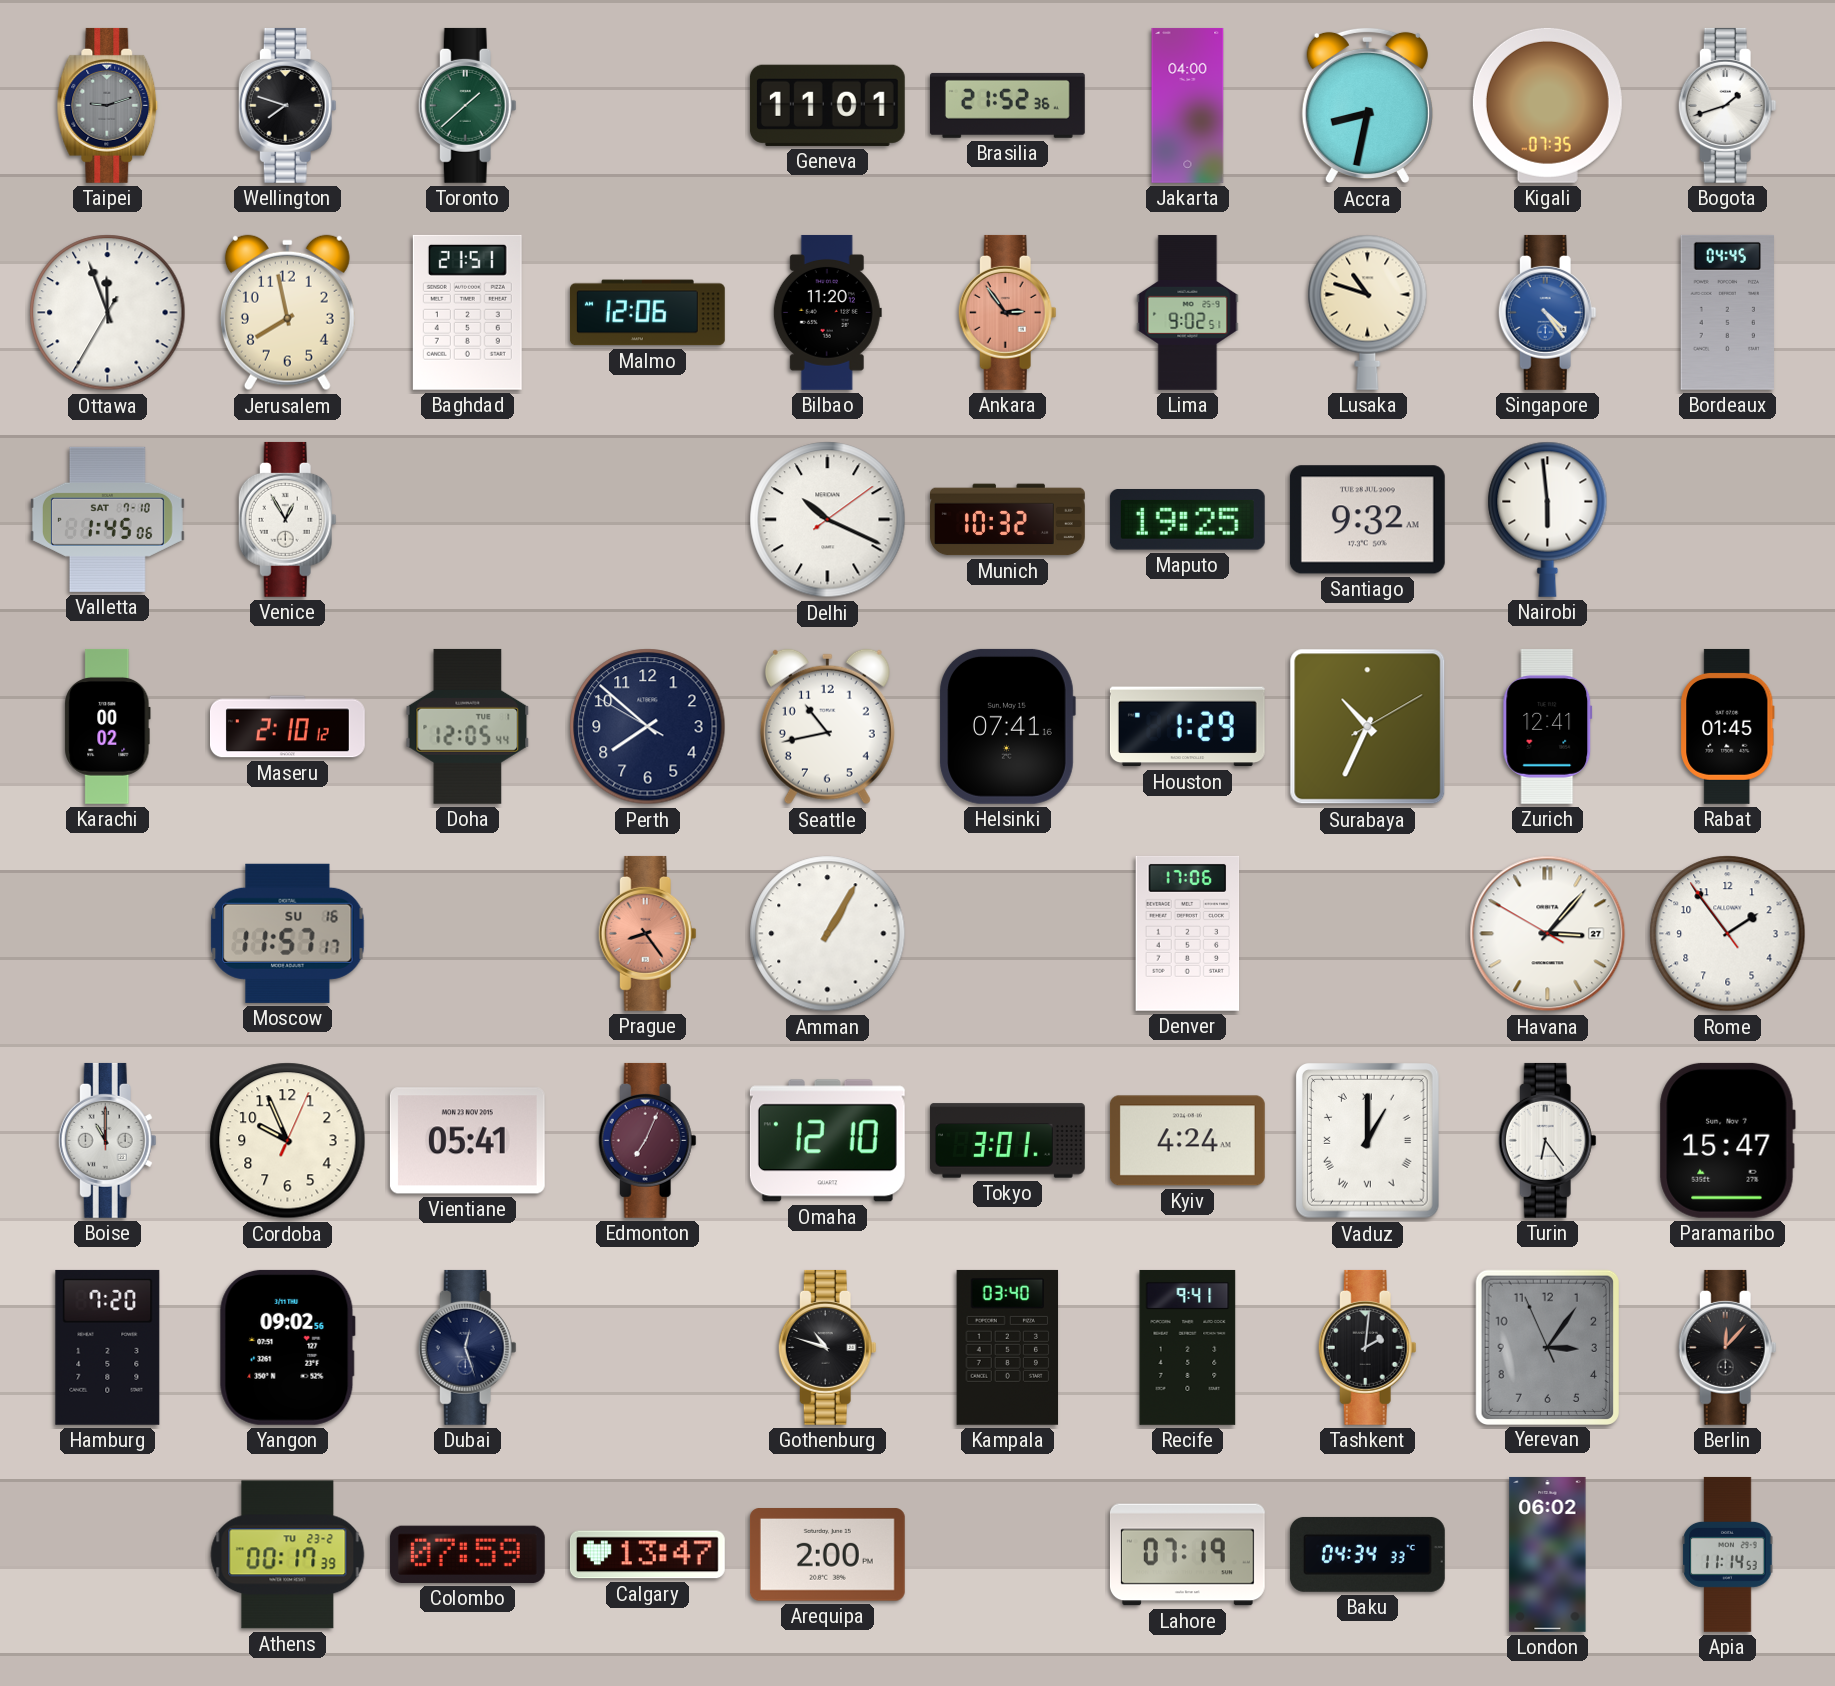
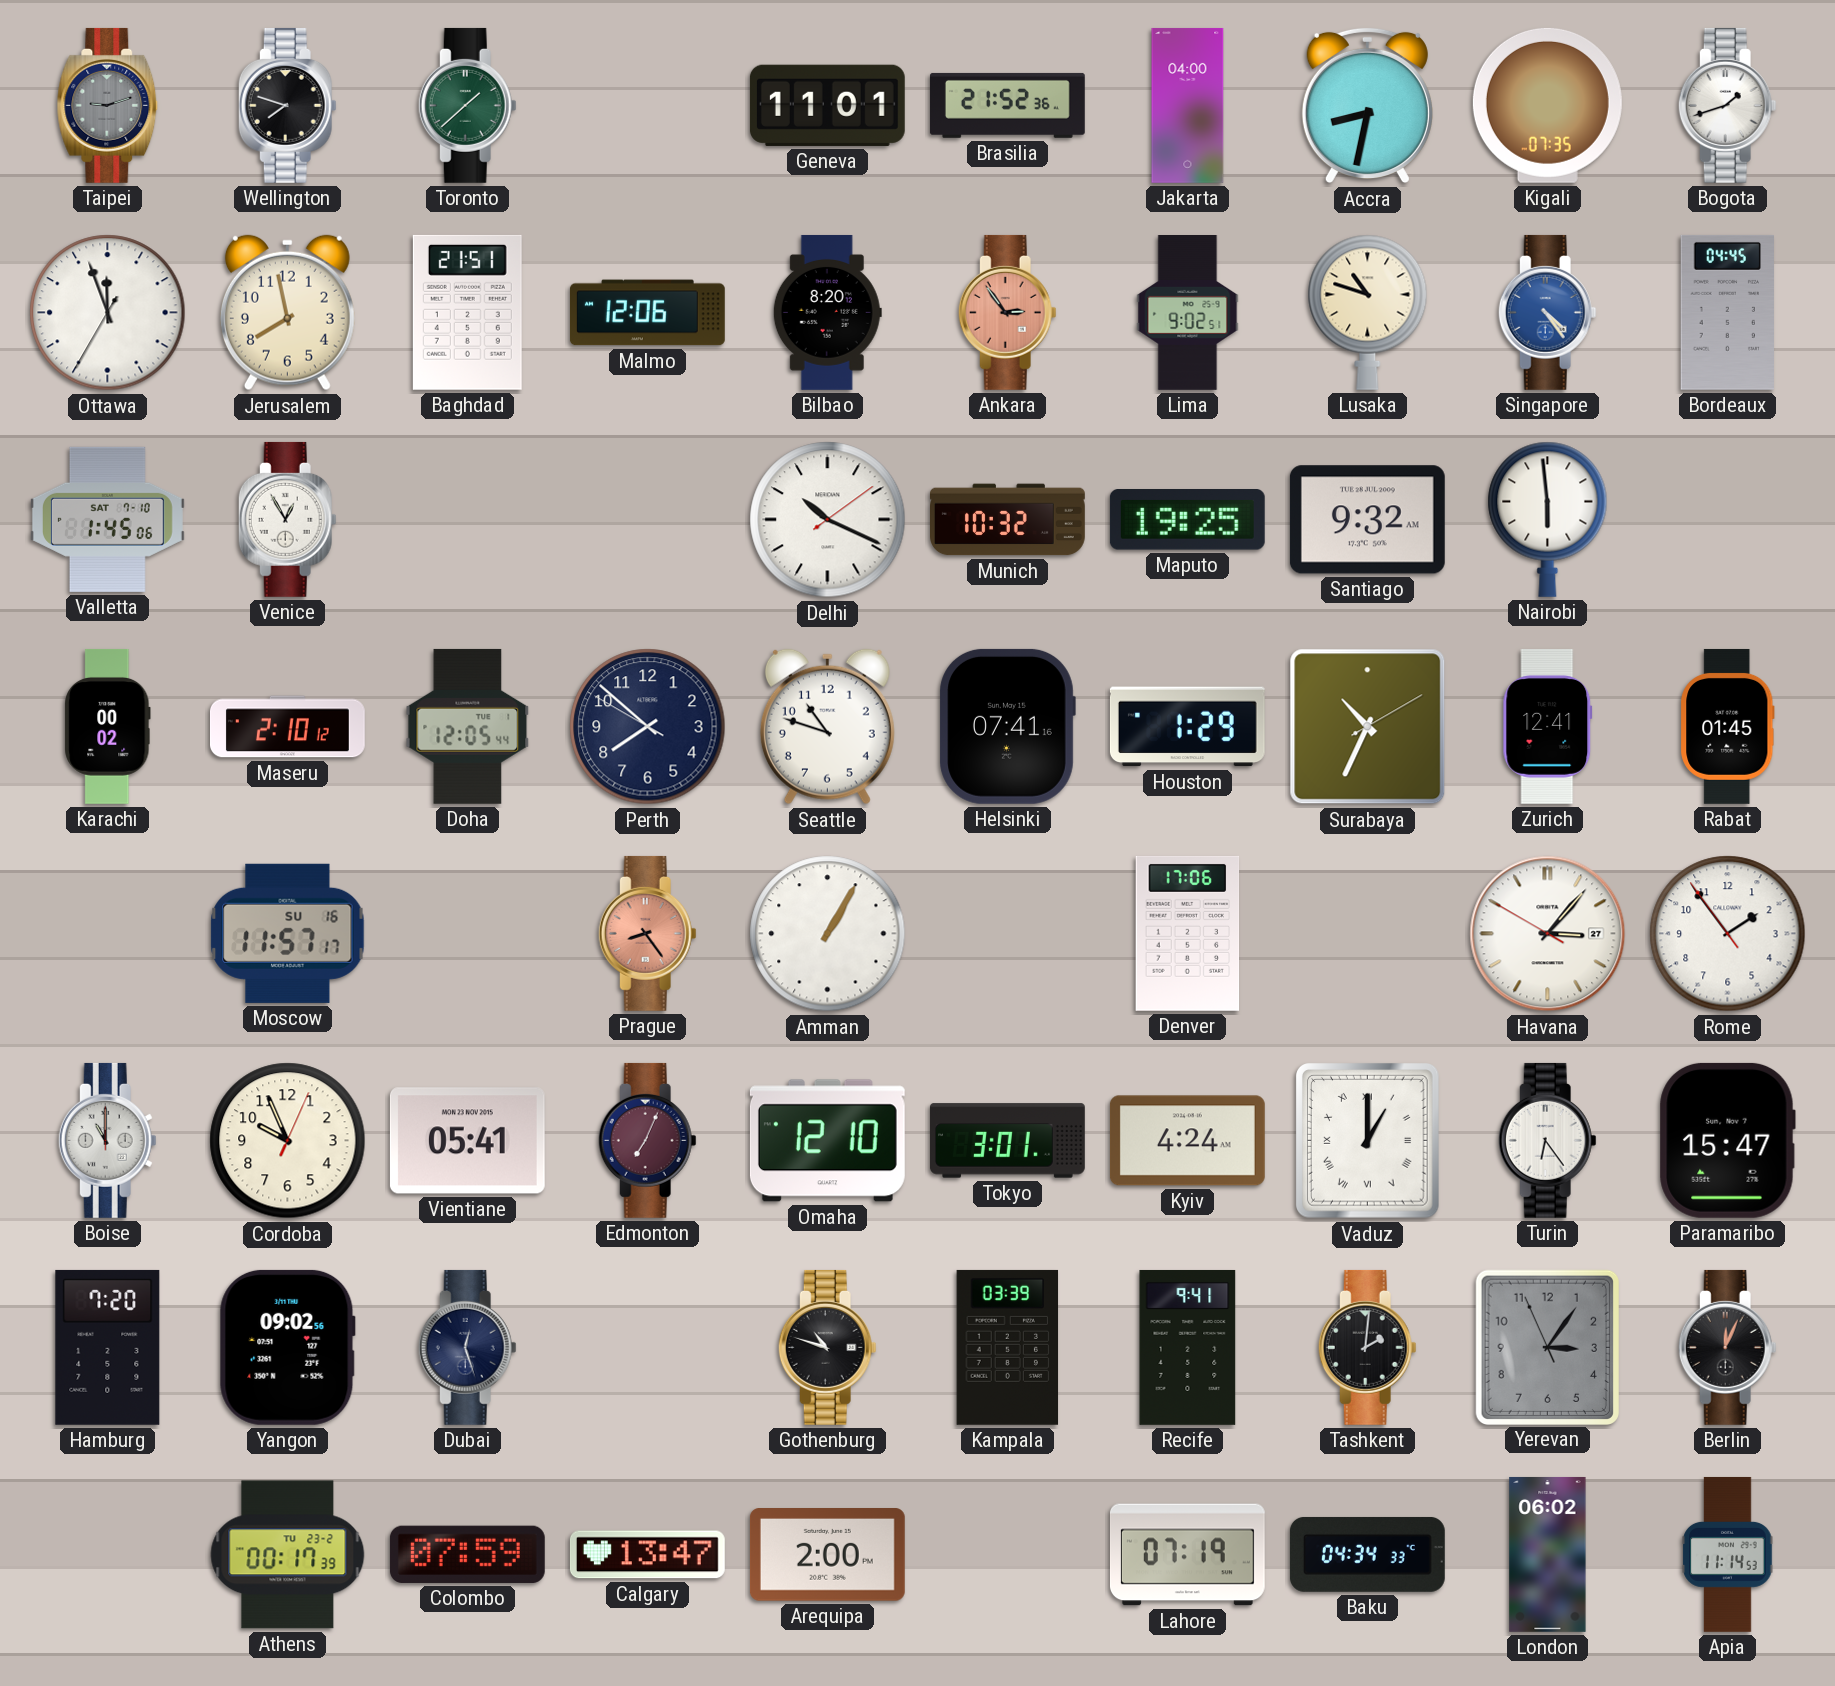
Bilbao: 11:20 -> 8:20 (827, 312)
Seattle: 10:43 -> 10:48 (827, 727)
Kampala: 03:40 -> 03:39 (1008, 1347)
Berlin: 12:07 -> 12:04 (1727, 1347)
